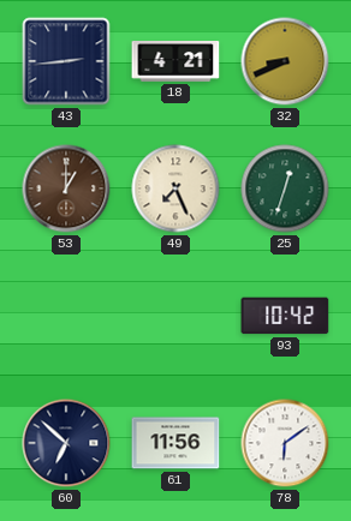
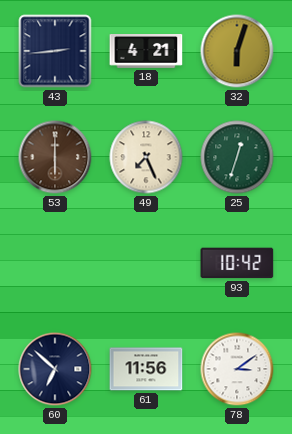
32: 8:41 -> 6:03 (237, 51)
53: 1:00 -> 6:00 (55, 157)
78: 6:09 -> 3:09 (237, 369)
